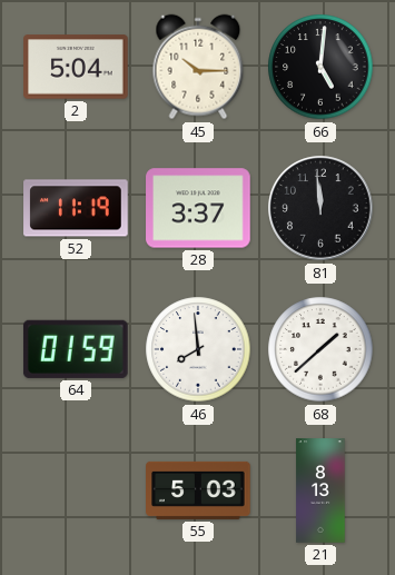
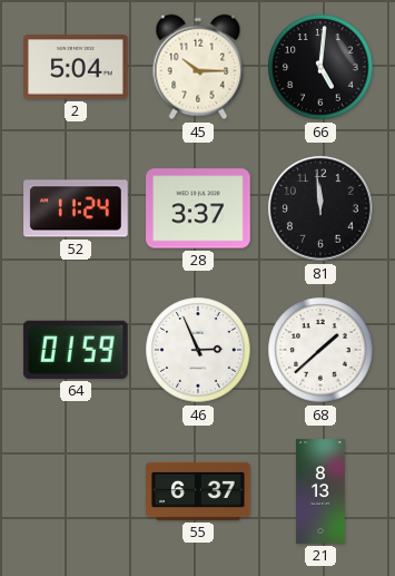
52: 11:19 -> 11:24 (76, 208)
46: 7:59 -> 2:56 (198, 350)
55: 5:03 -> 6:37 (198, 491)
